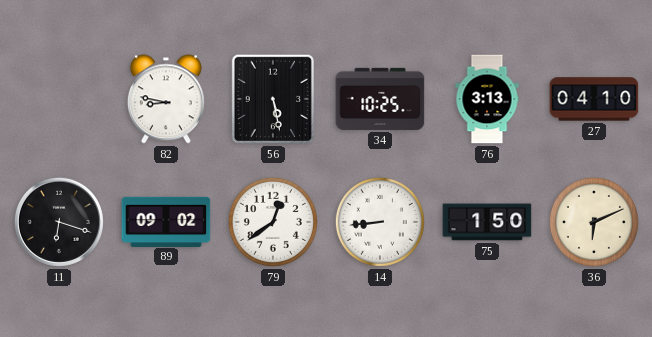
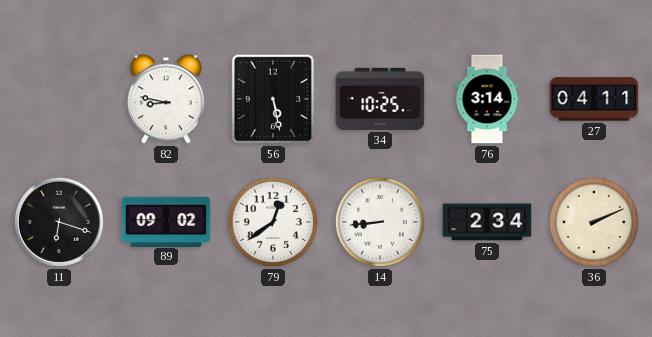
76: 3:13 -> 3:14 (487, 99)
27: 04:10 -> 04:11 (594, 99)
75: 1:50 -> 2:34 (487, 222)
36: 6:11 -> 2:11 (594, 222)
